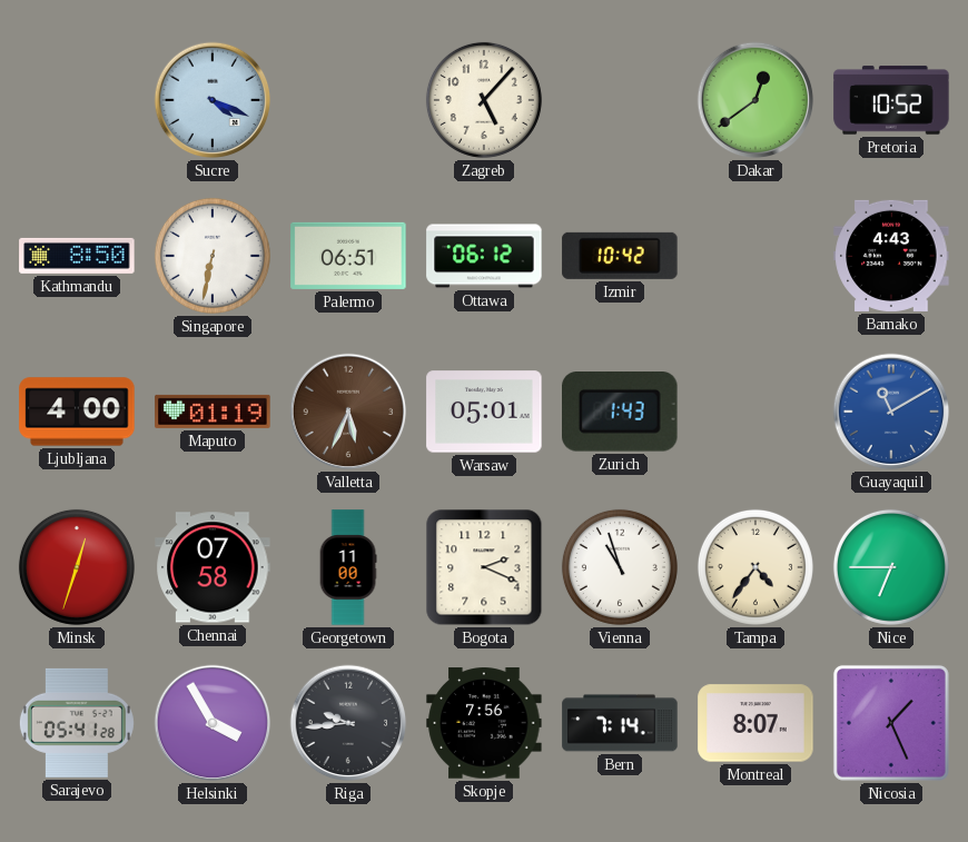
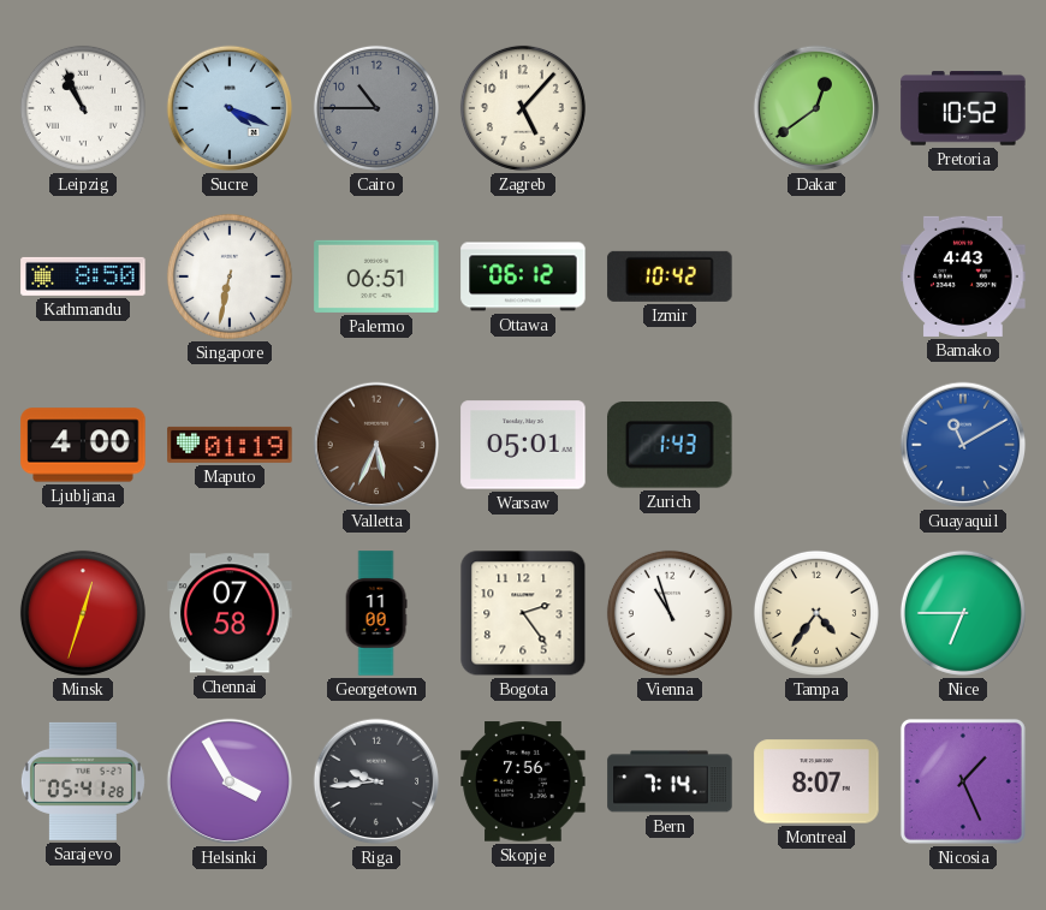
Leipzig: none -> 10:56 (83, 108)
Cairo: none -> 10:45 (376, 108)
Bogota: 2:19 -> 2:24 (523, 613)
